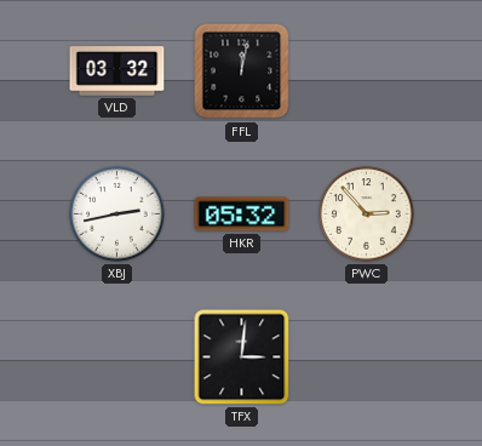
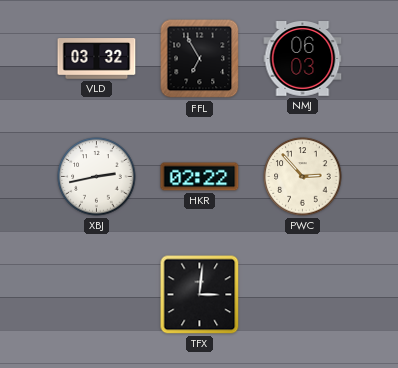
FFL: 12:02 -> 6:55 (200, 59)
NMJ: none -> 06:03 (303, 59)
HKR: 05:32 -> 02:22 (200, 177)
